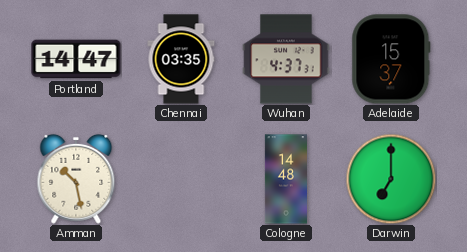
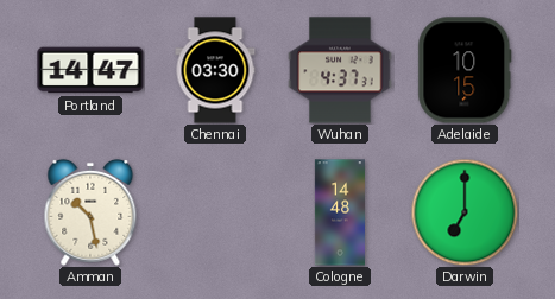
Chennai: 03:35 -> 03:30 (215, 70)
Adelaide: 15:37 -> 10:15 (465, 70)
